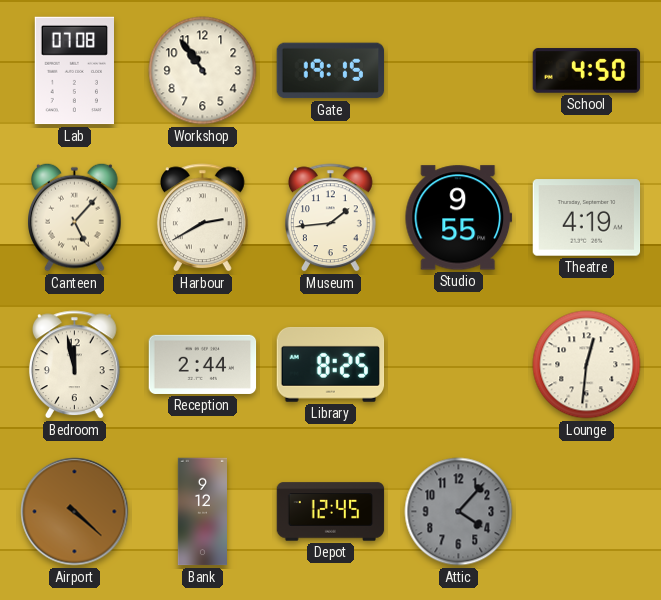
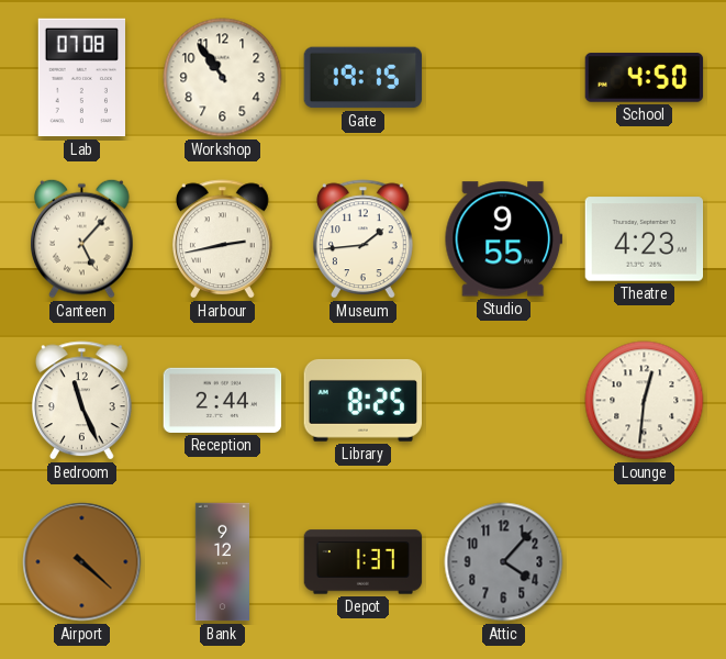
Harbour: 2:40 -> 2:43 (222, 239)
Theatre: 4:19 -> 4:23 (645, 239)
Bedroom: 11:58 -> 11:26 (81, 401)
Depot: 12:45 -> 1:37 (364, 562)
